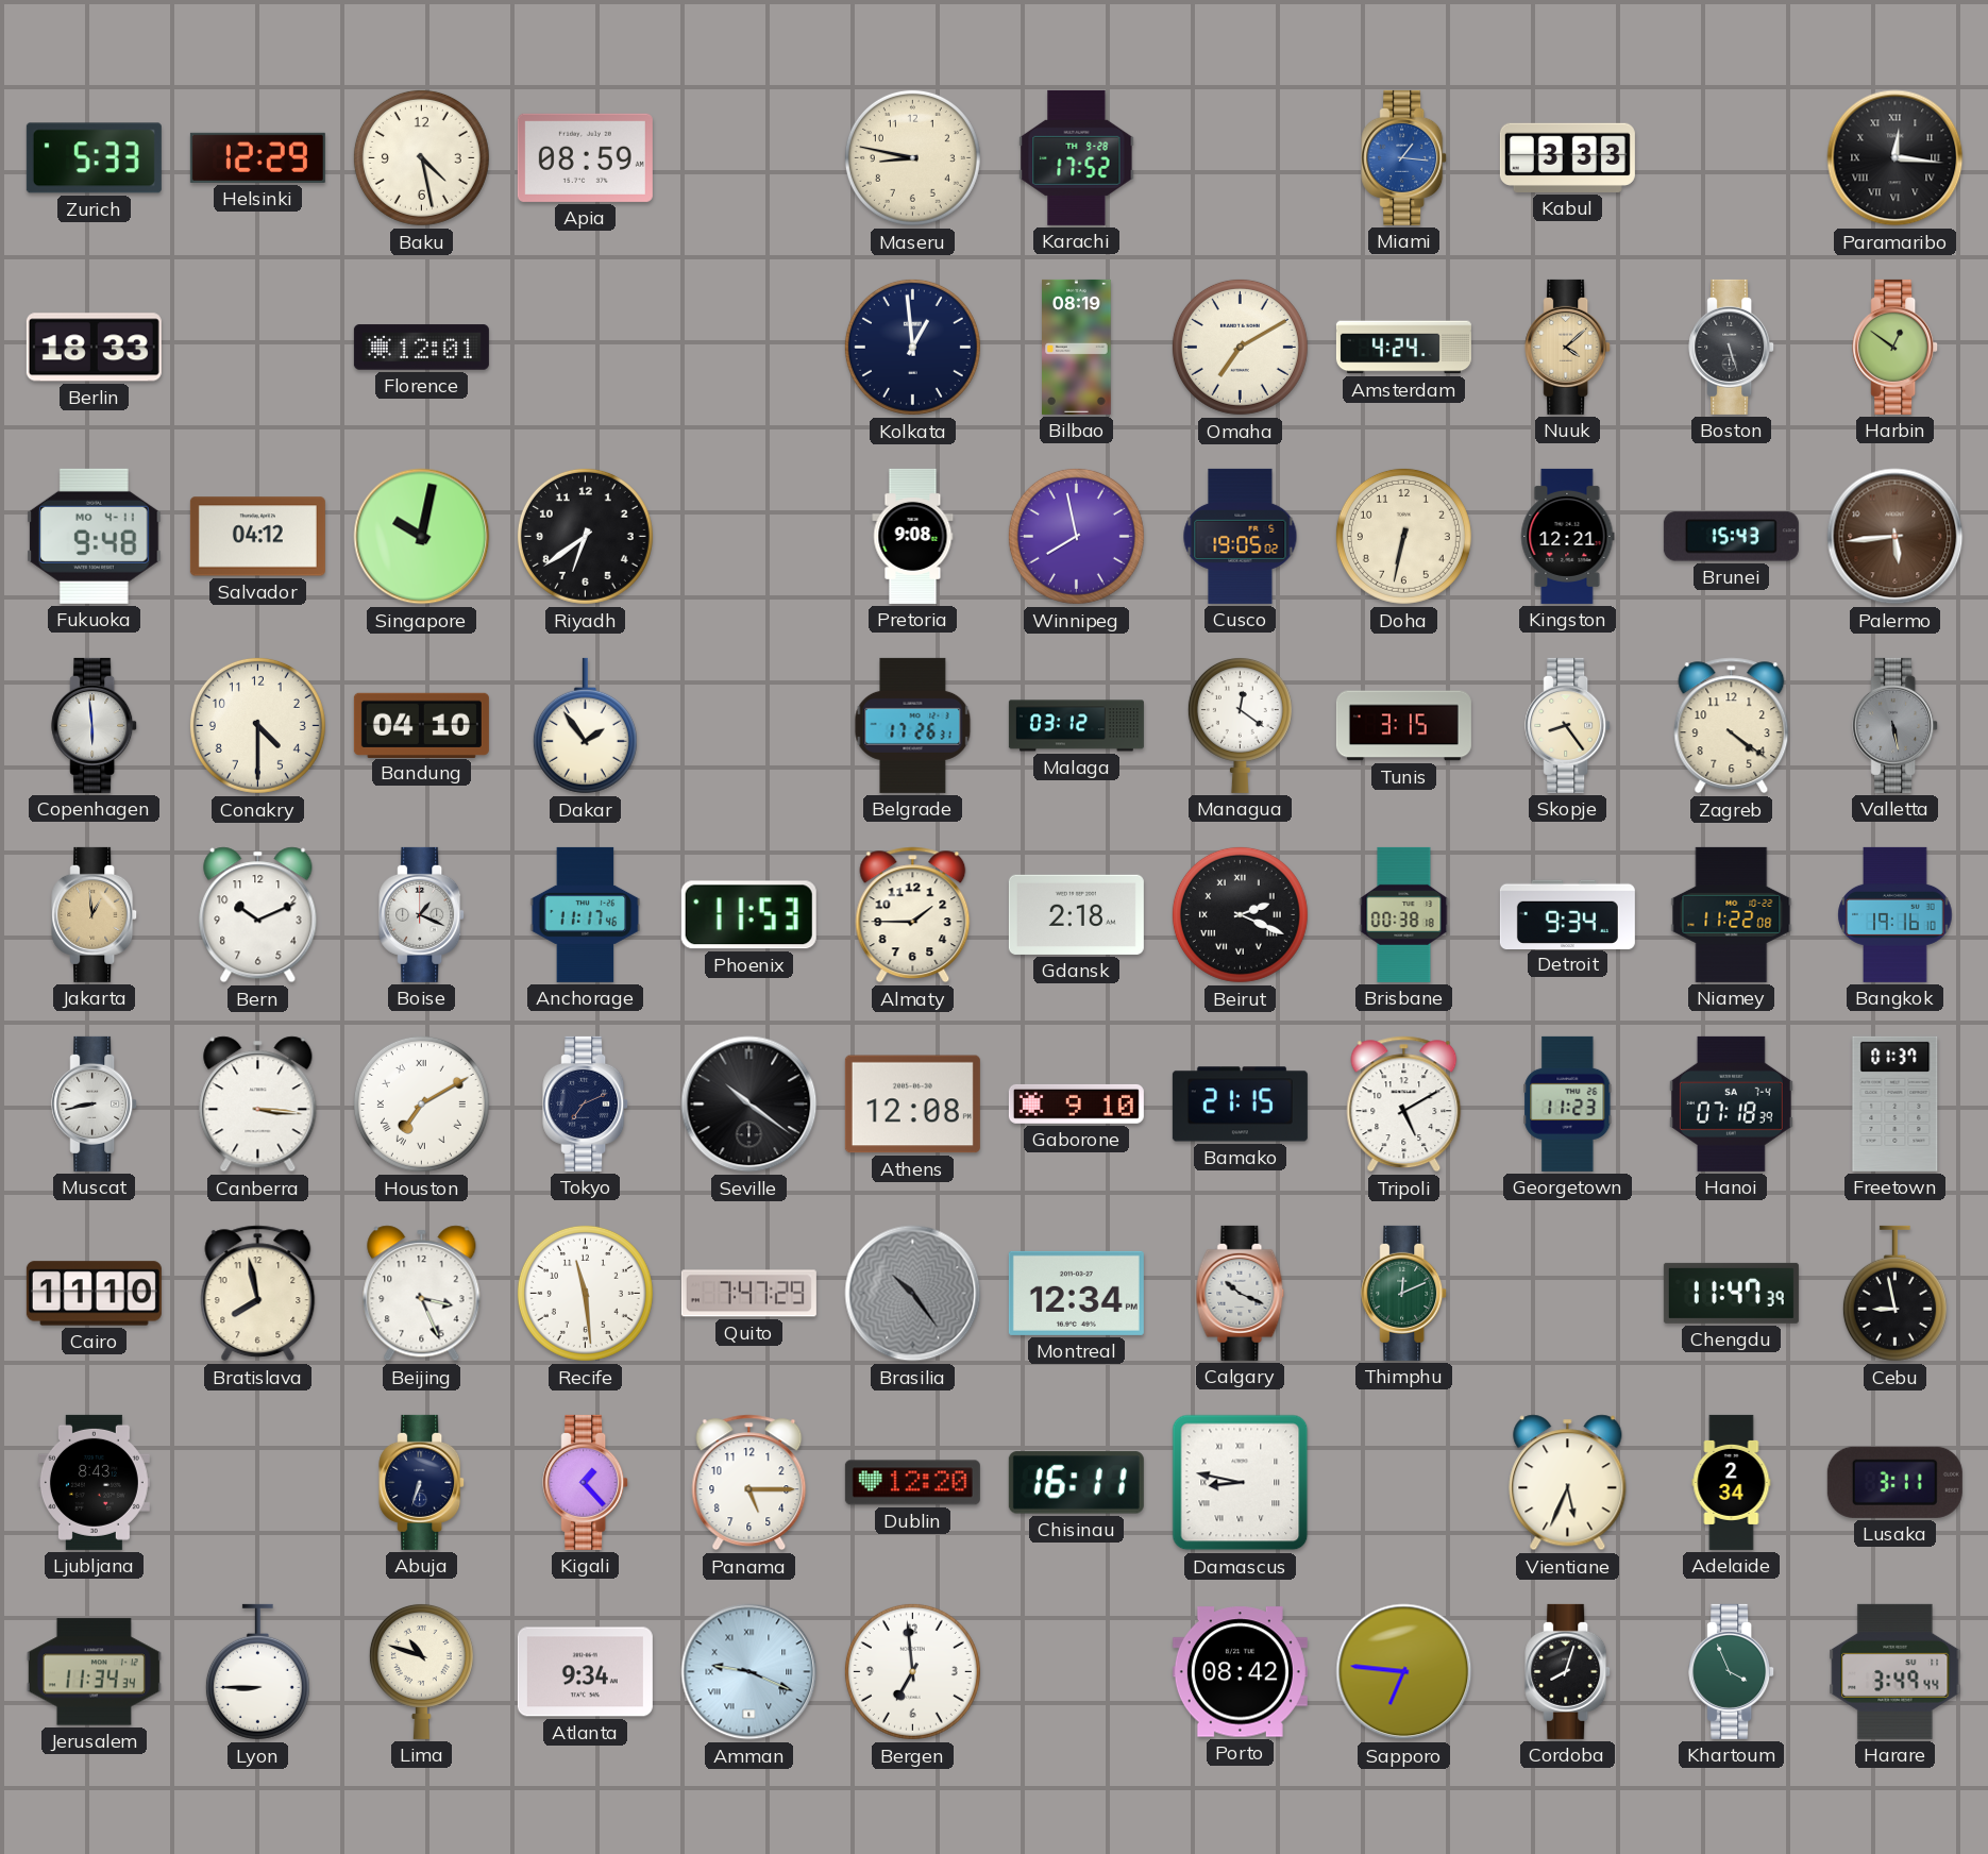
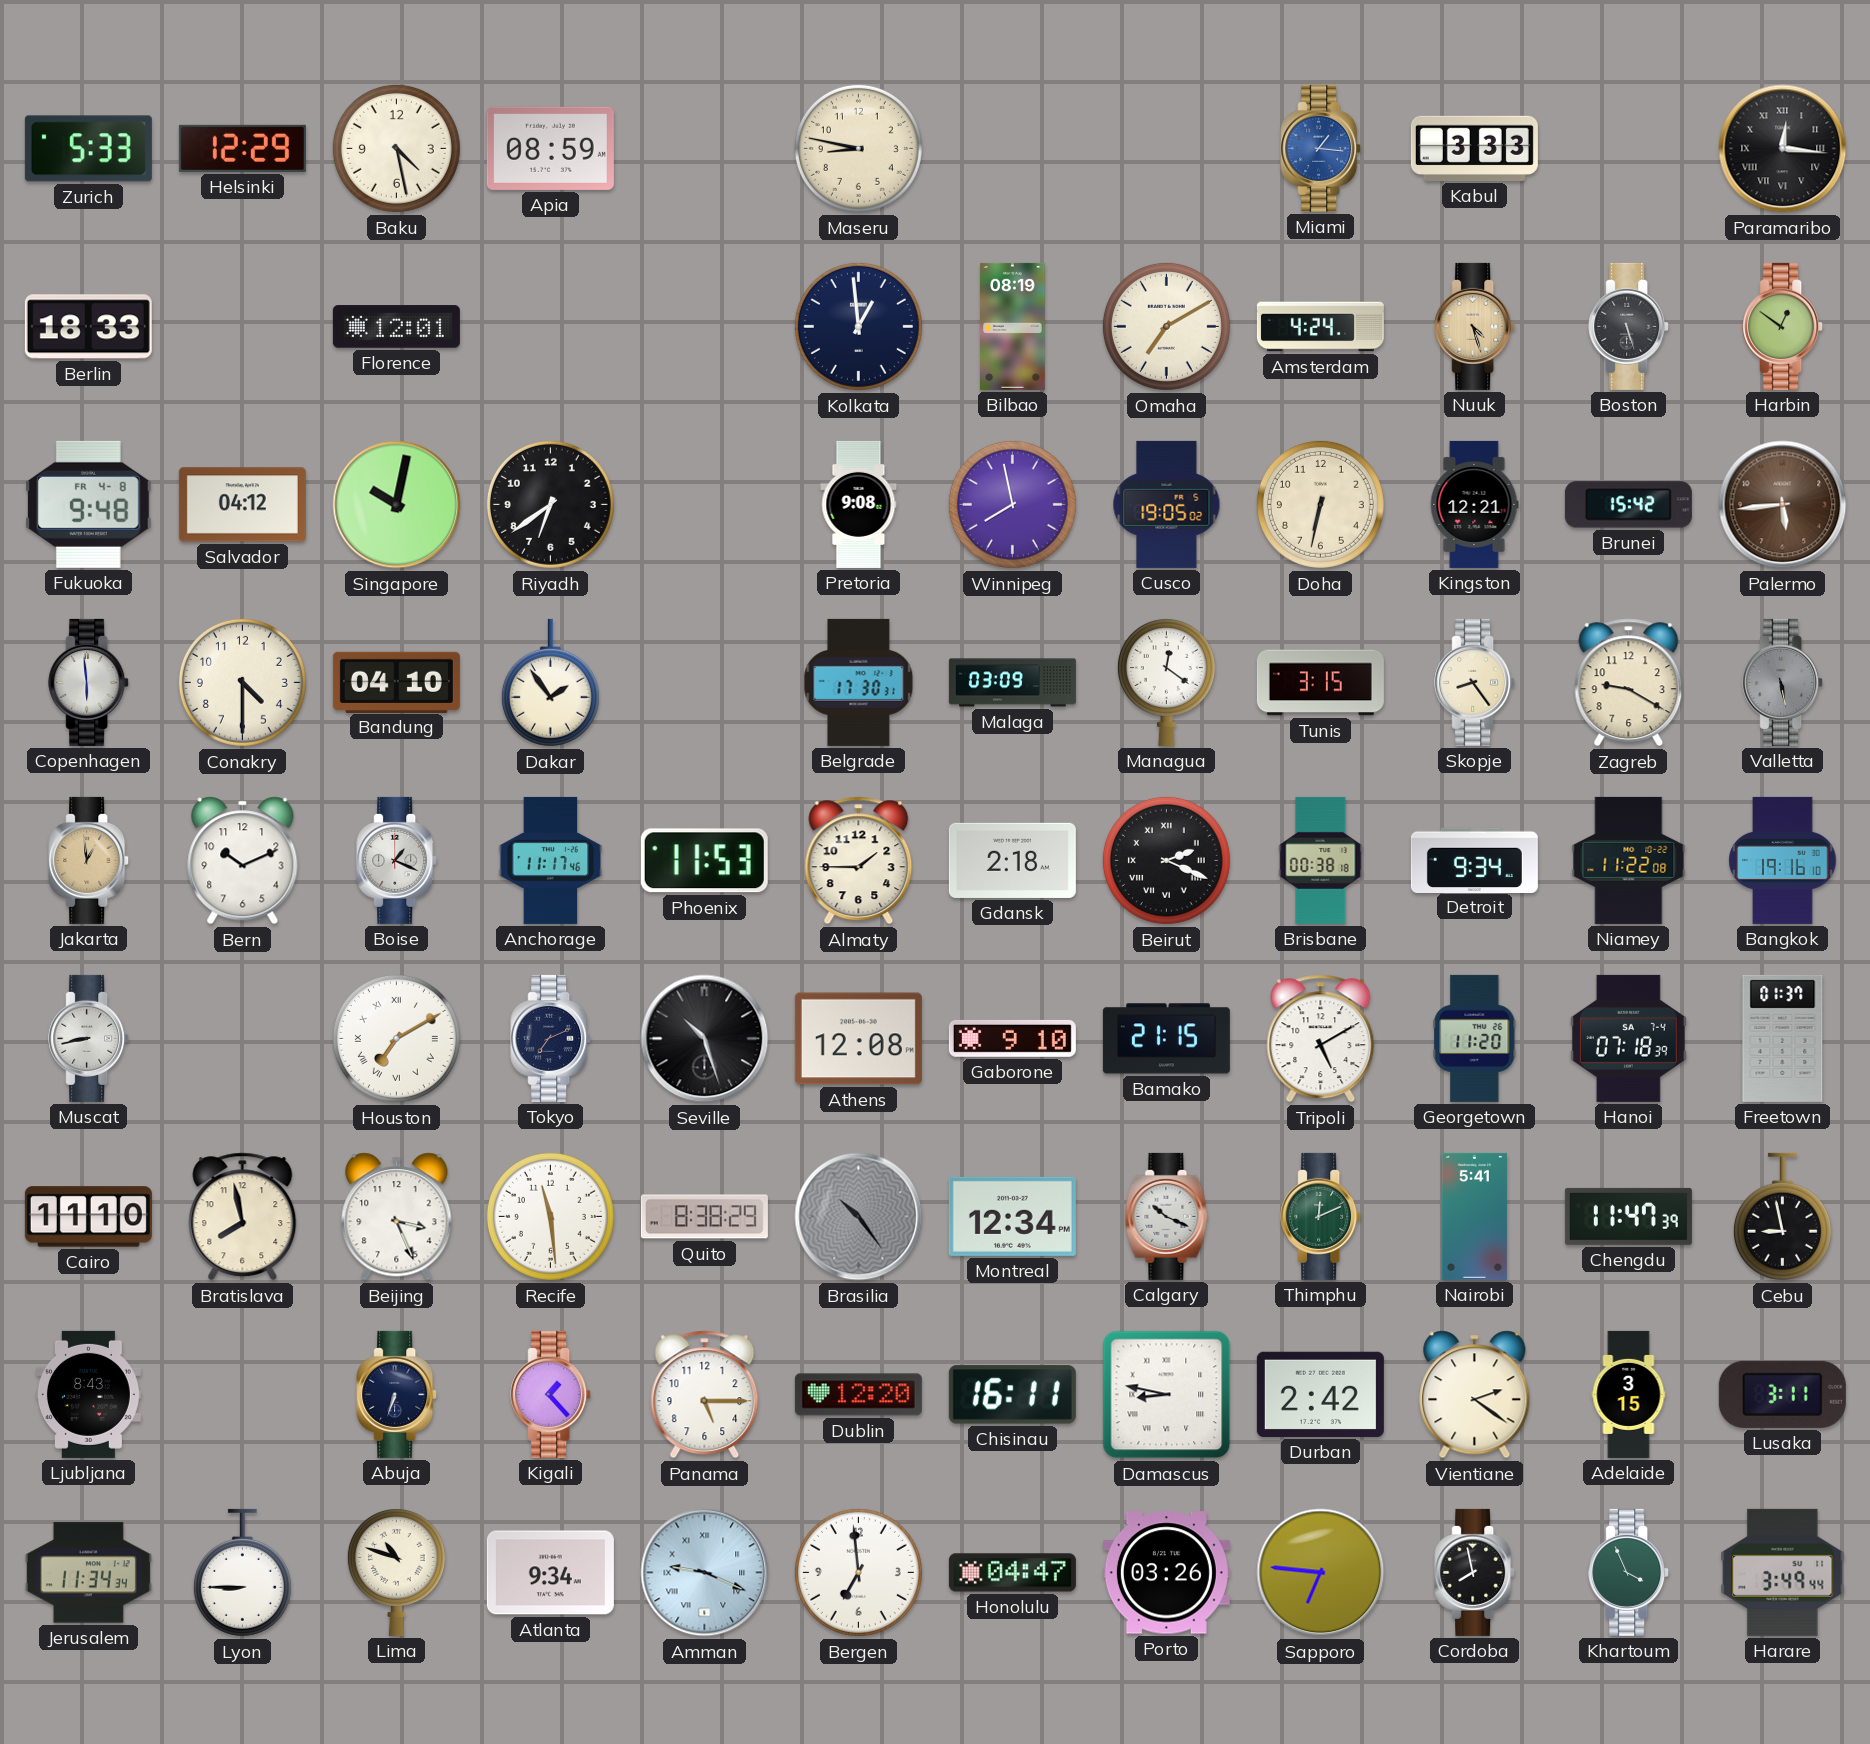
Karachi: 17:52 -> none (1077, 157)
Nuuk: 4:08 -> 4:27 (1475, 326)
Fukuoka date: MO 4-11 -> FR 4-8 (89, 504)
Brunei: 15:43 -> 15:42 (1628, 505)
Belgrade: 17:26 -> 17:30 (859, 682)
Malaga: 03:12 -> 03:09 (1012, 683)
Zagreb: 4:21 -> 9:20 (1629, 683)
Canberra: 3:16 -> none (258, 1105)
Seville: 10:21 -> 10:27 (705, 1039)
Georgetown: 11:23 -> 11:20 (1475, 1038)
Quito: 7:47 -> 8:38 (704, 1217)
Nairobi: none -> 5:41 (1474, 1216)
Durban: none -> 2:42 (1320, 1394)
Vientiane: 5:34 -> 2:21 (1475, 1395)
Adelaide: 2:34 -> 3:15 (1629, 1394)
Honolulu: none -> 04:47 (1012, 1573)
Porto: 08:42 -> 03:26 (1166, 1573)
Cordoba: 8:03 -> 7:58 (1475, 1572)
